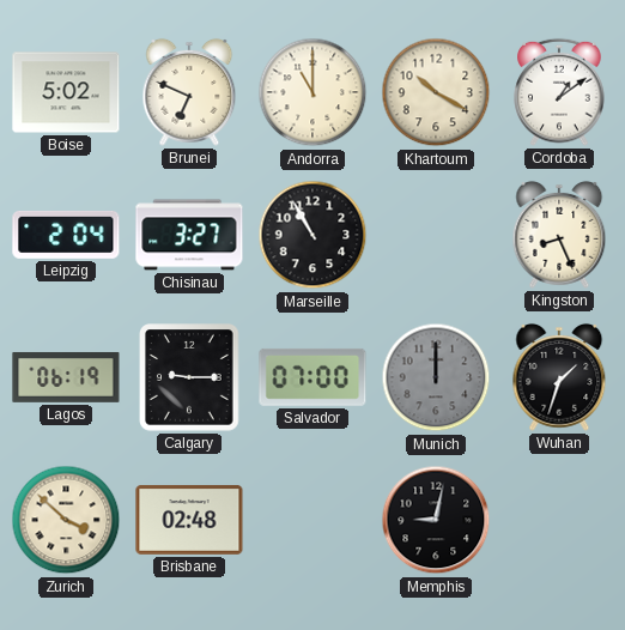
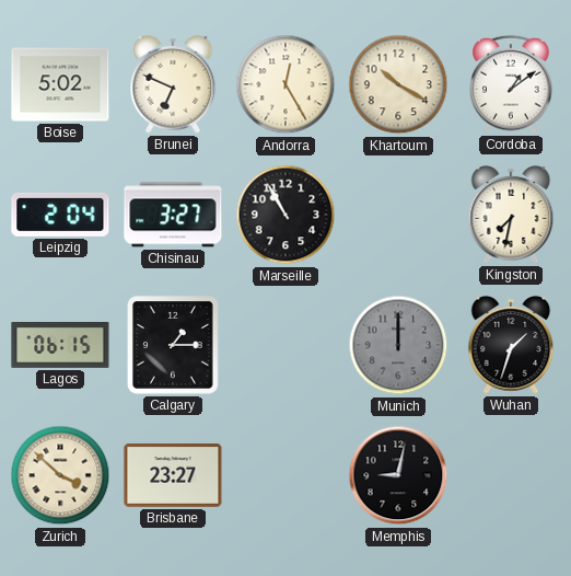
Andorra: 11:00 -> 12:25 (285, 84)
Kingston: 8:26 -> 7:32 (511, 215)
Lagos: 06:19 -> 06:15 (60, 345)
Calgary: 9:15 -> 1:15 (174, 345)
Salvador: 07:00 -> none (313, 377)
Brisbane: 02:48 -> 23:27 (173, 475)
